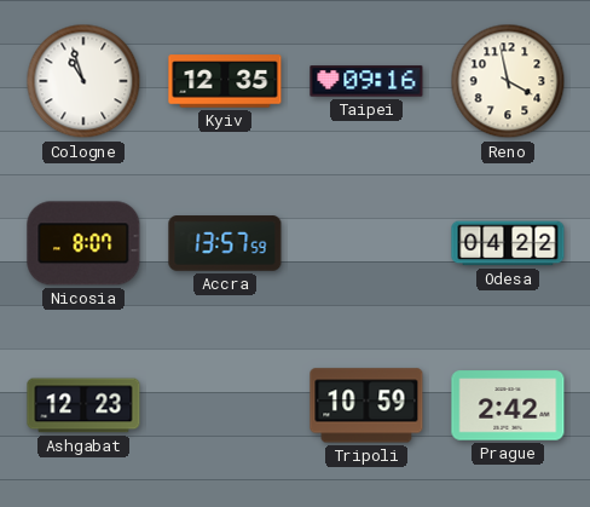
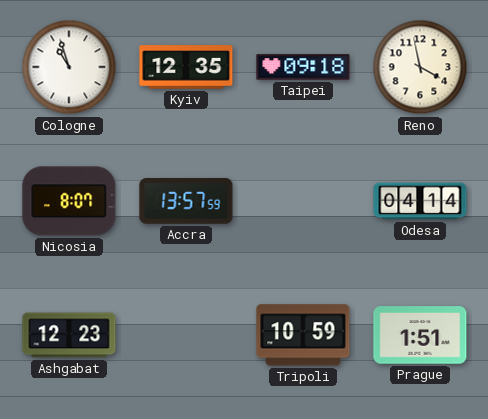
Taipei: 09:16 -> 09:18 (303, 67)
Odesa: 04:22 -> 04:14 (420, 201)
Prague: 2:42 -> 1:51 (420, 335)
